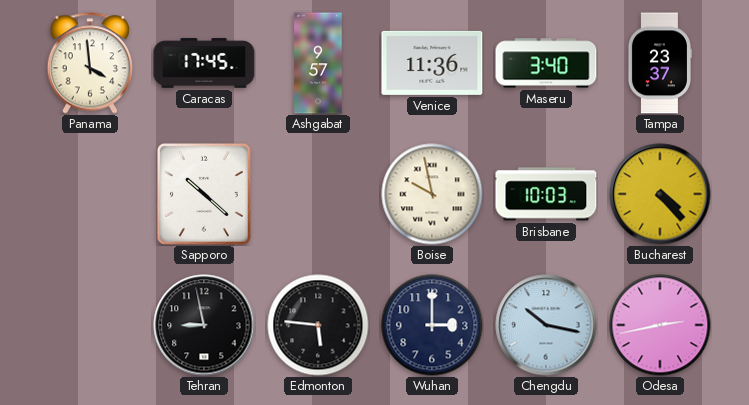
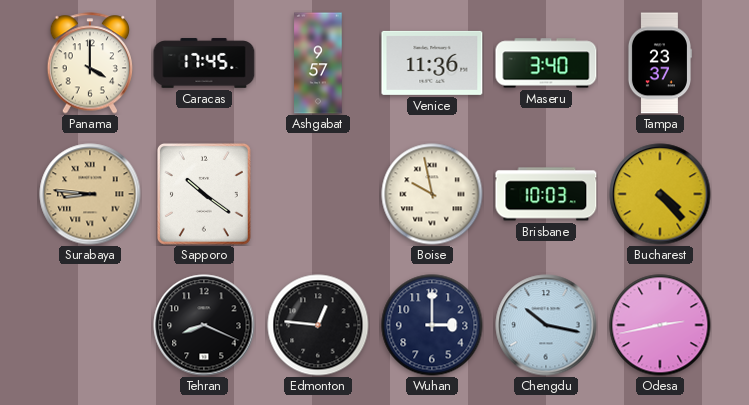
Panama: 3:59 -> 4:00 (90, 63)
Surabaya: none -> 8:46 (90, 194)
Sapporo: 10:22 -> 10:21 (204, 194)
Tehran: 8:58 -> 8:19 (204, 325)
Edmonton: 5:46 -> 12:46 (318, 325)
